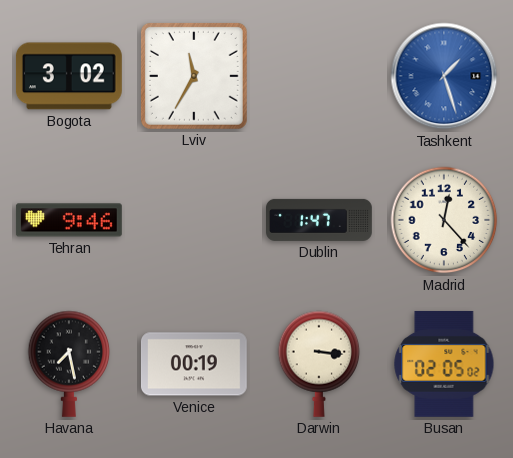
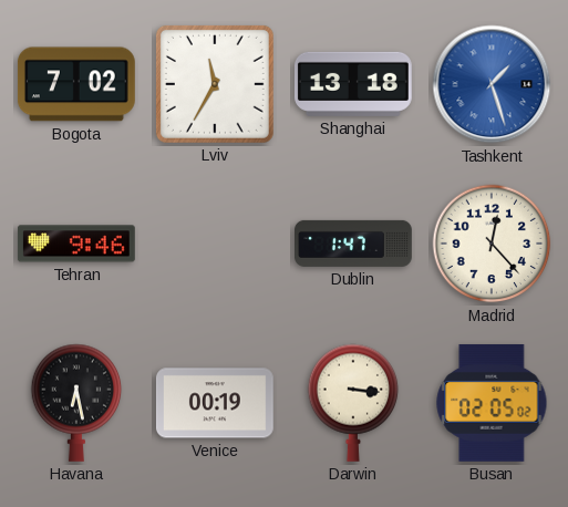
Bogota: 3:02 -> 7:02 (76, 84)
Shanghai: none -> 13:18 (353, 84)
Havana: 7:28 -> 6:28 (76, 403)
